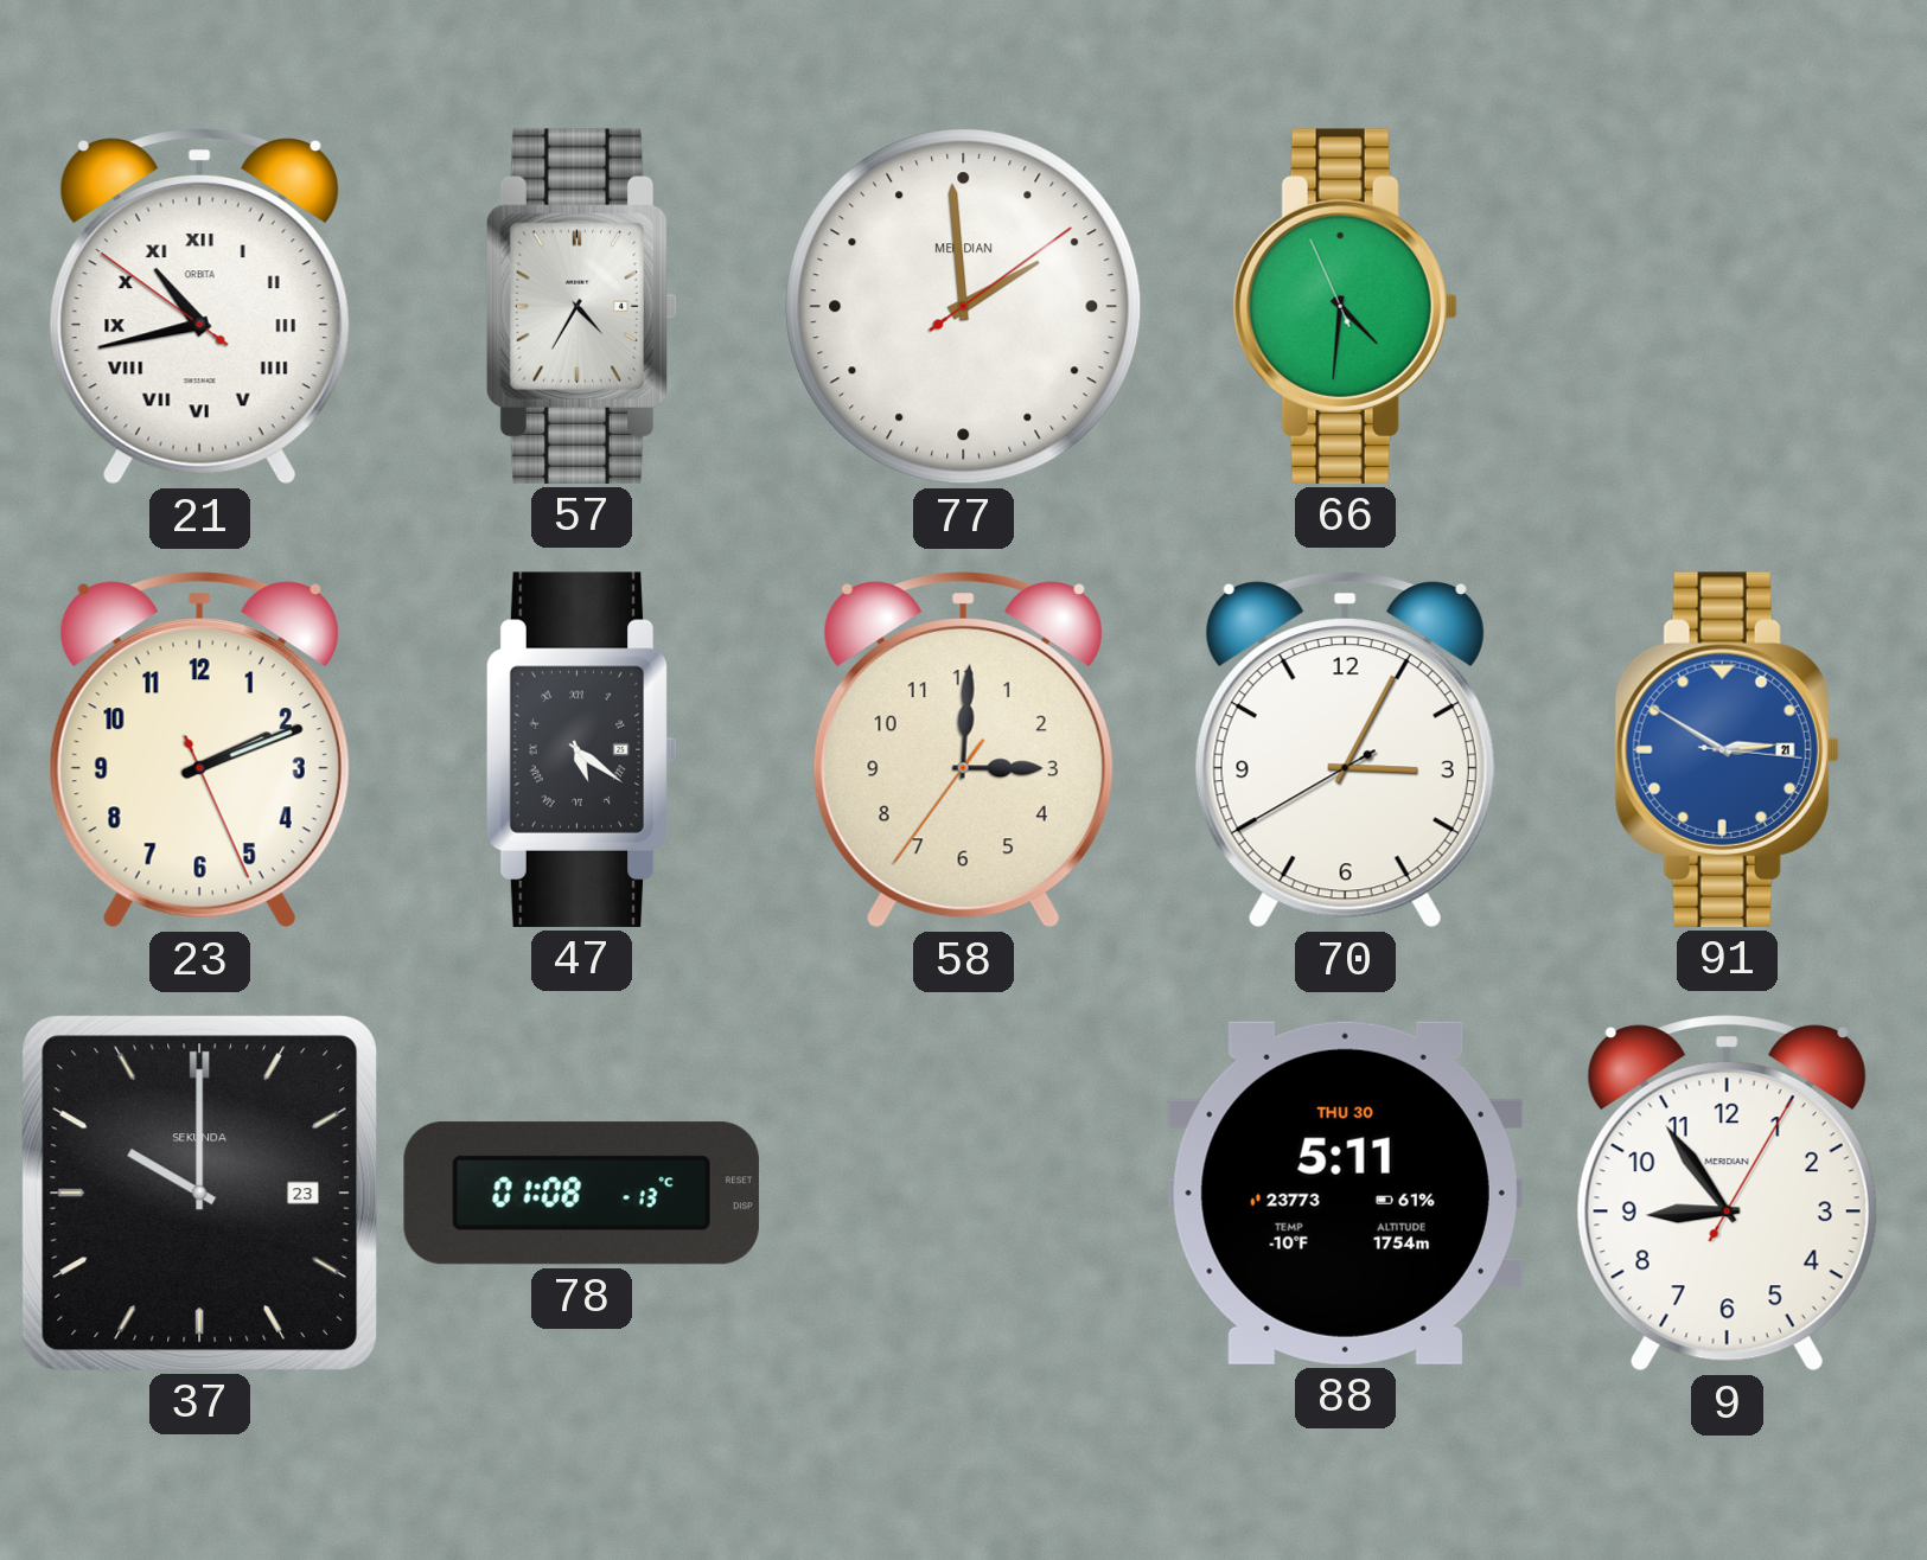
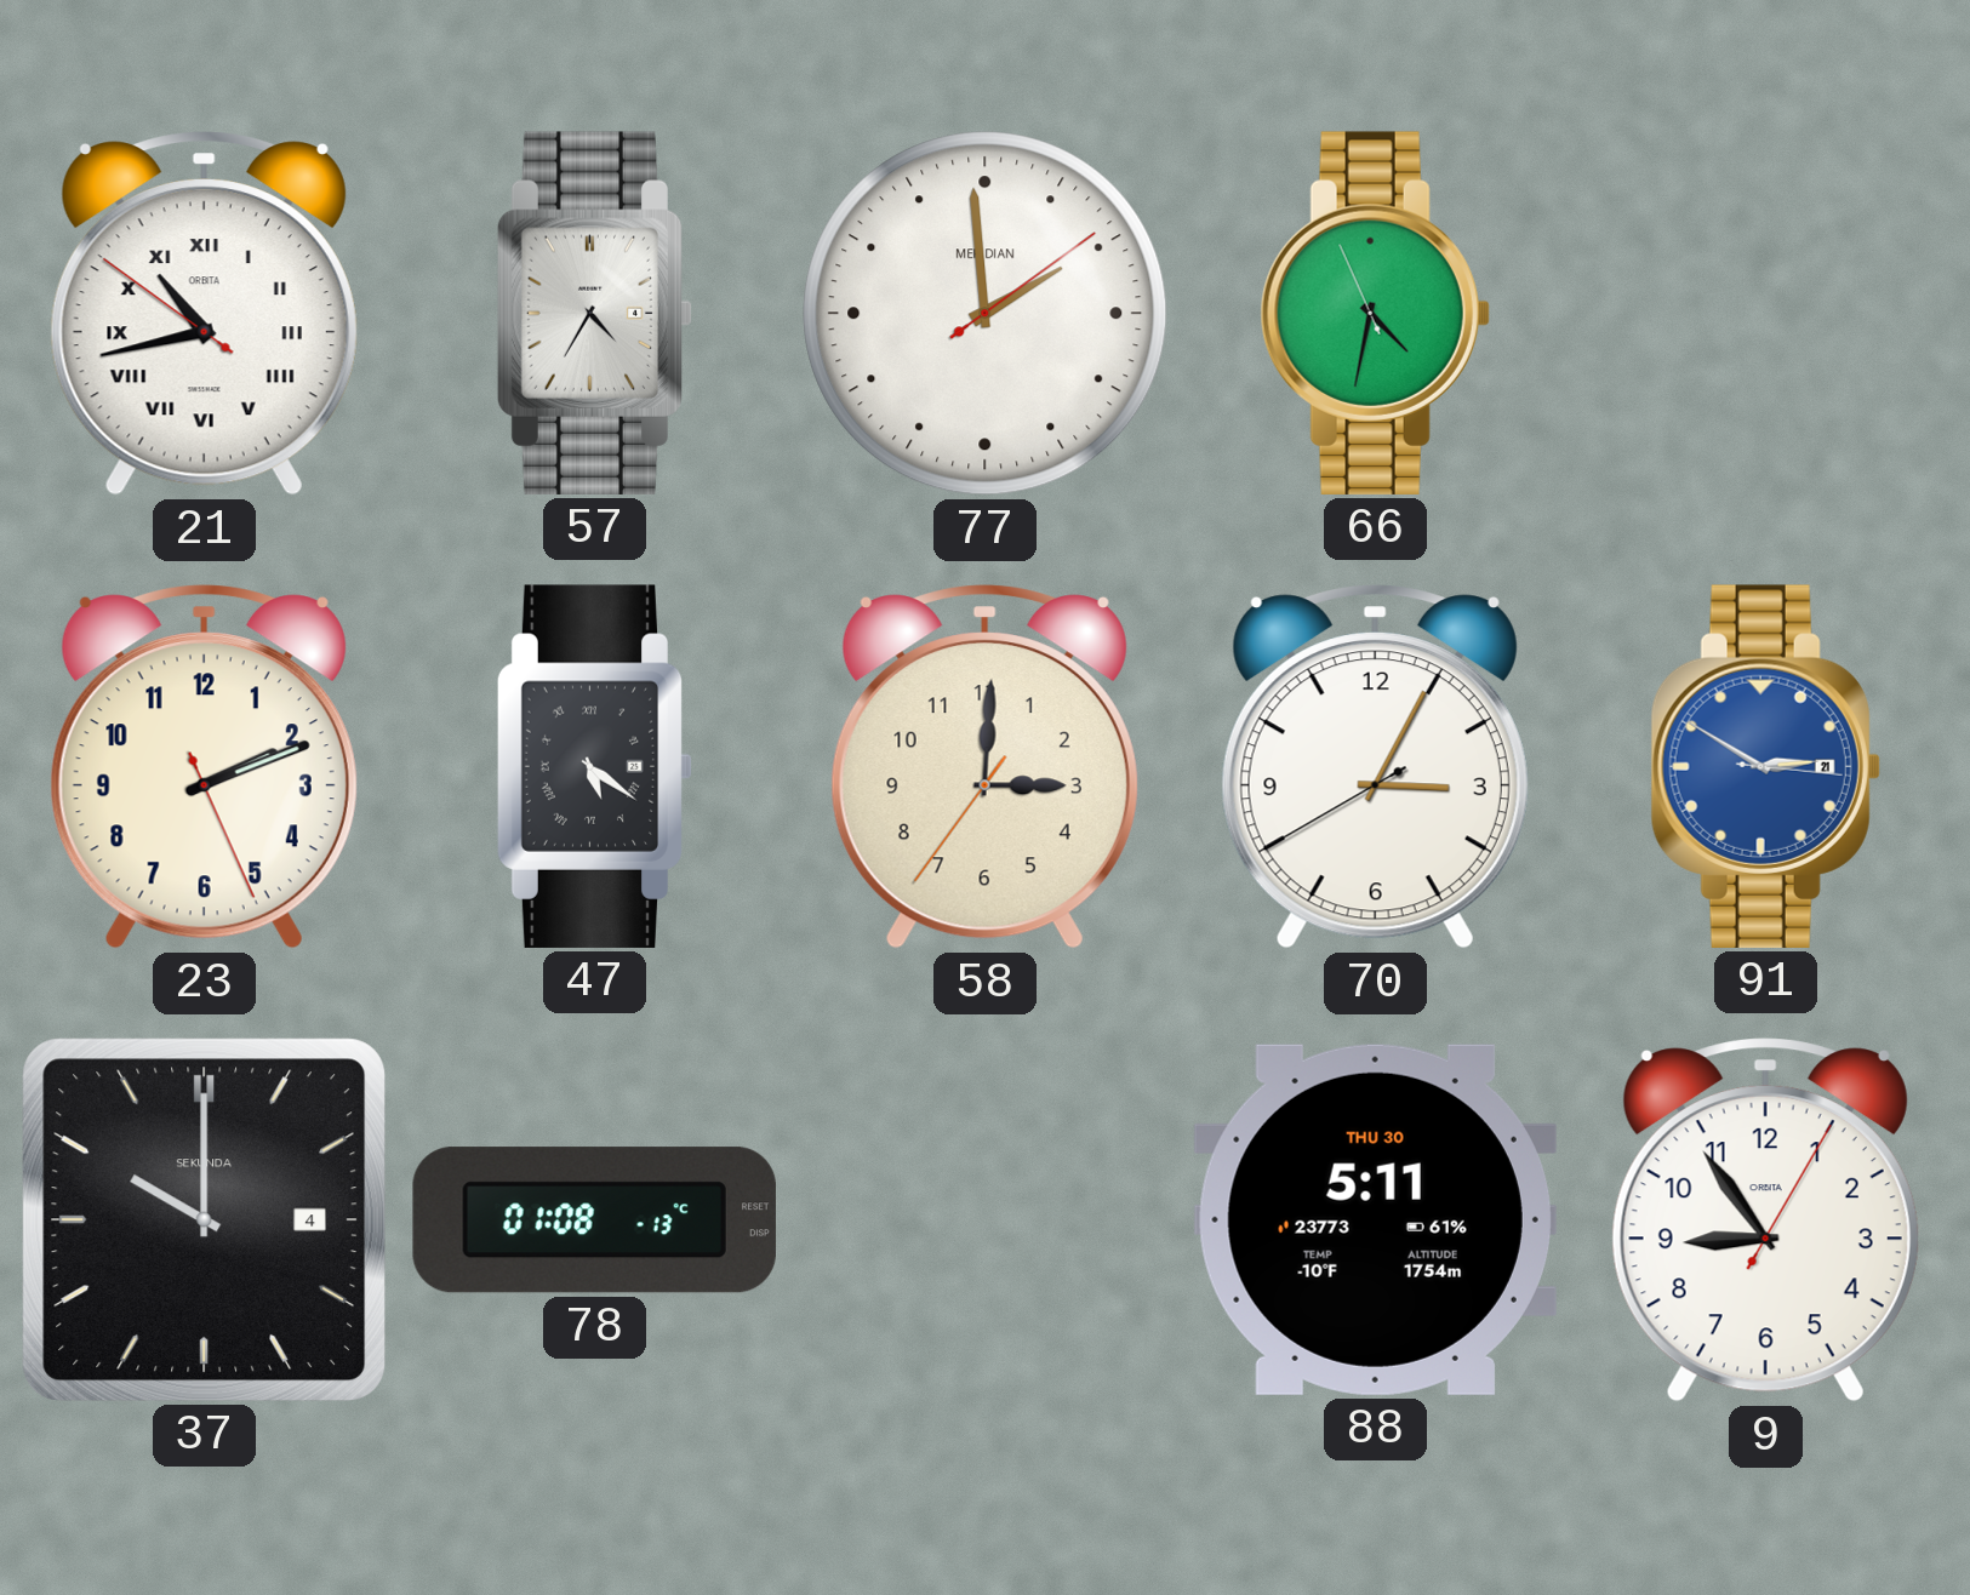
66: 4:30 -> 4:31 (1375, 313)
37 date: 23 -> 4 (204, 1219)
9 brand: MERIDIAN -> ORBITA (1765, 1220)
